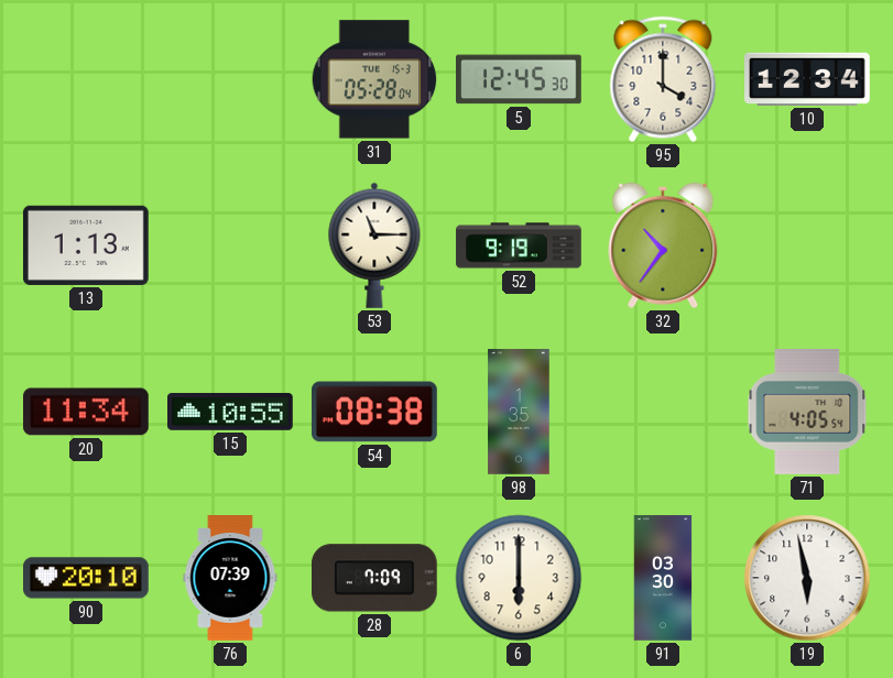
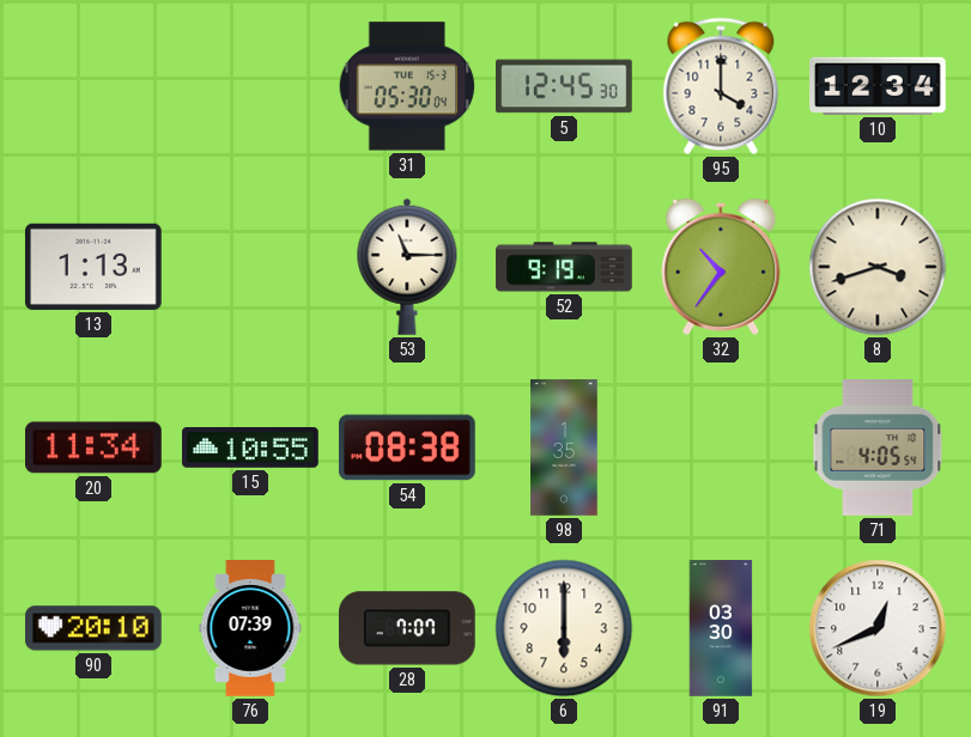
31: 05:28 -> 05:30 (407, 86)
8: none -> 3:42 (878, 267)
28: 7:09 -> 7:07 (407, 628)
19: 5:58 -> 12:41 (878, 628)
